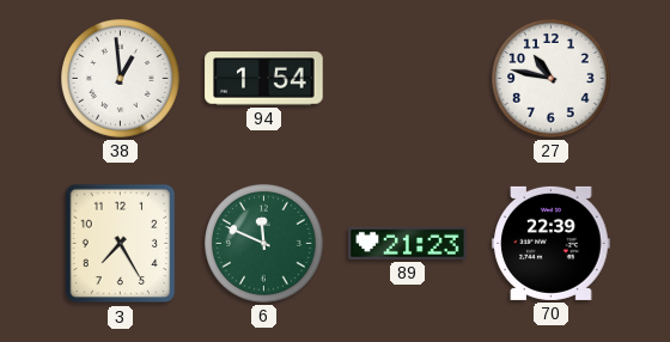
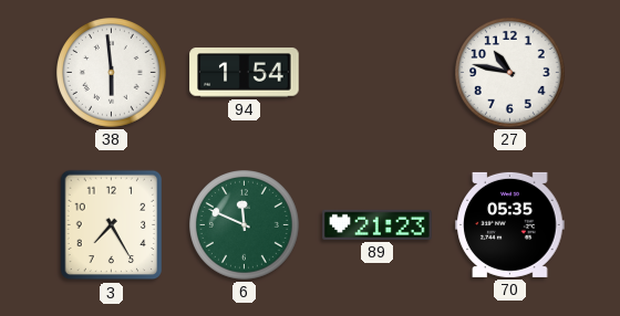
38: 12:59 -> 5:59 (112, 73)
70: 22:39 -> 05:35 (510, 224)
